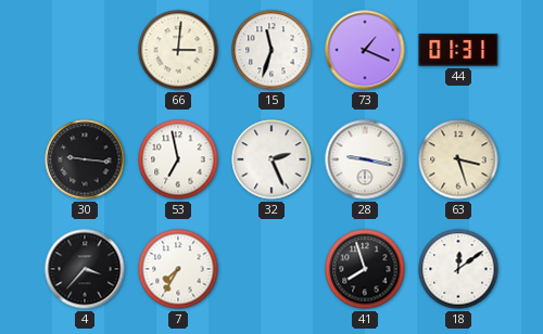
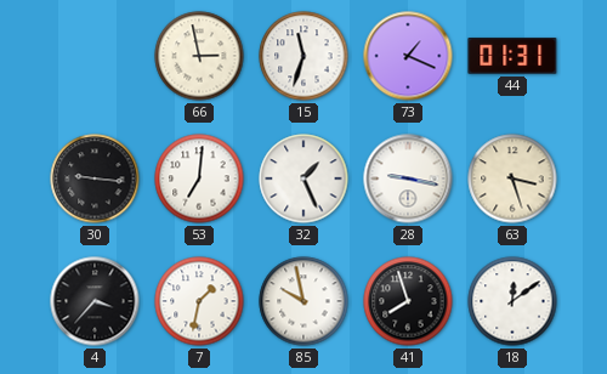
66: 3:01 -> 2:58 (199, 56)
53: 6:58 -> 7:01 (199, 178)
32: 2:26 -> 1:26 (303, 178)
7: 7:35 -> 1:32 (199, 301)
85: none -> 9:58 (303, 301)
